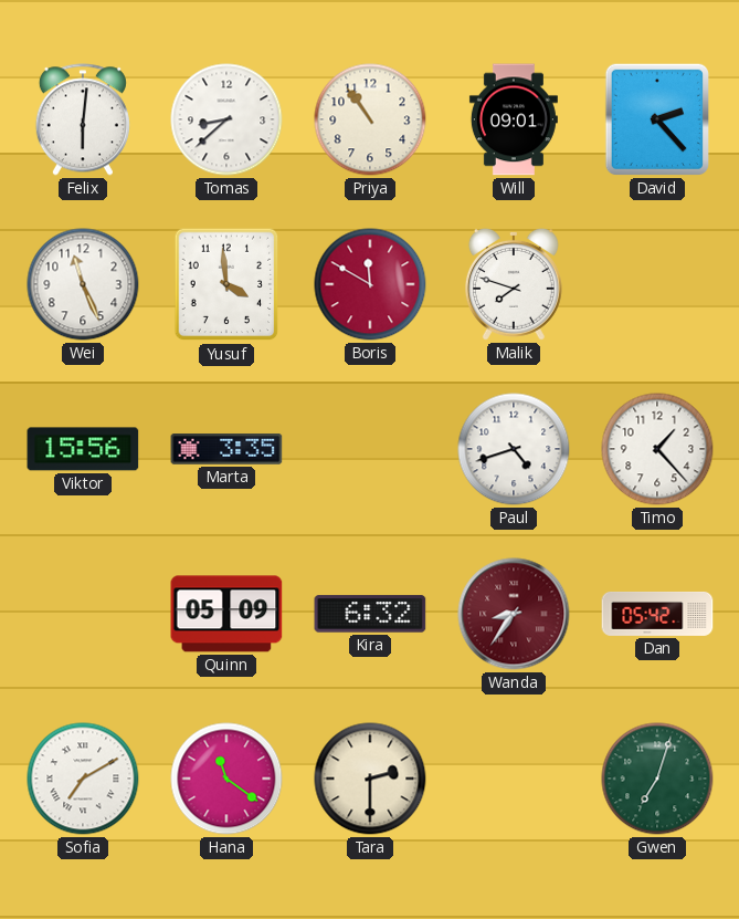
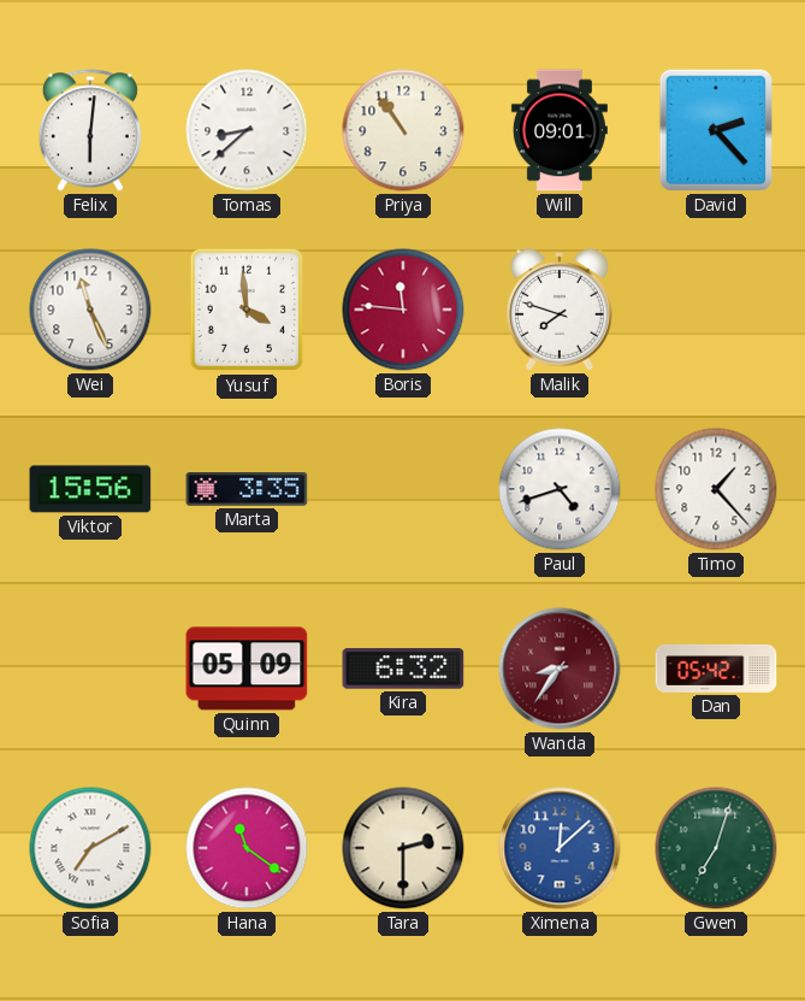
Boris: 11:50 -> 11:46 (403, 310)
Ximena: none -> 12:08 (560, 848)
